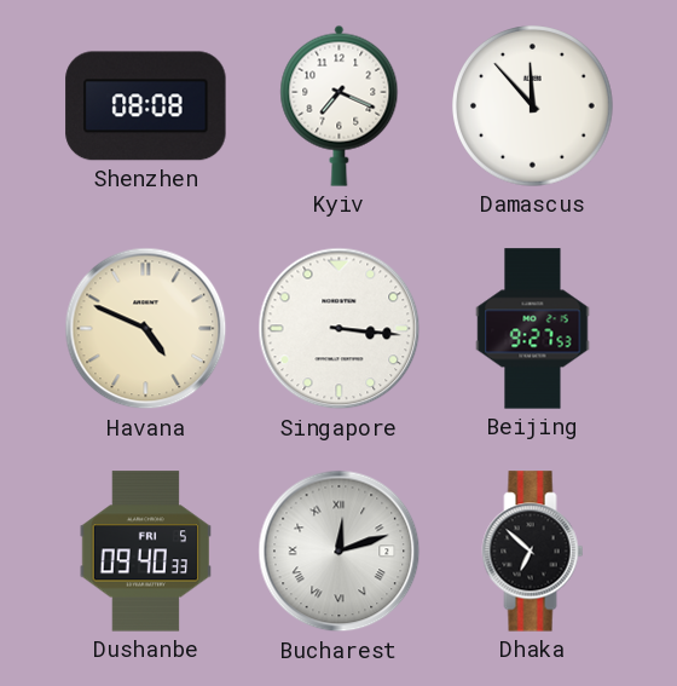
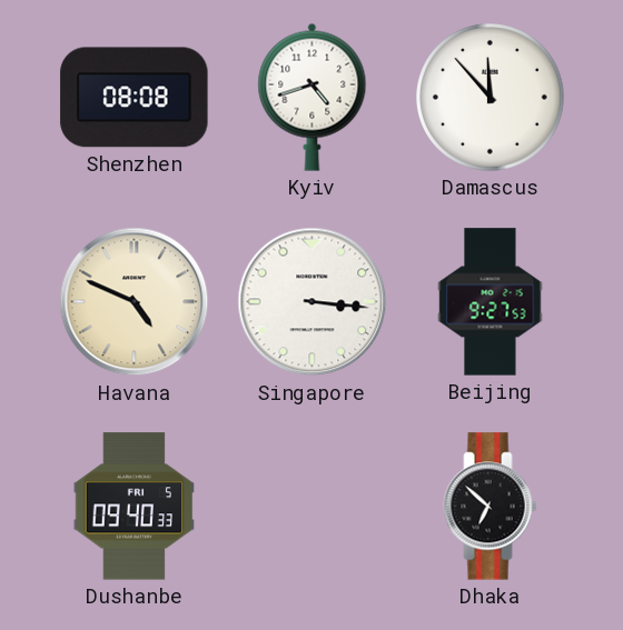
Kyiv: 7:19 -> 4:42 (313, 97)
Bucharest: 12:12 -> none (340, 552)
